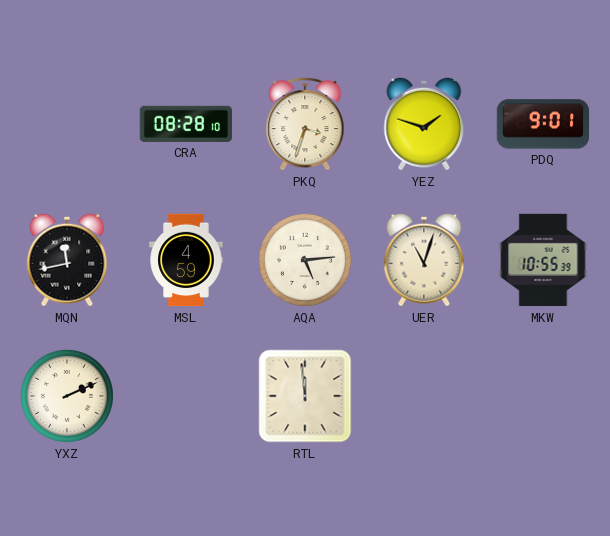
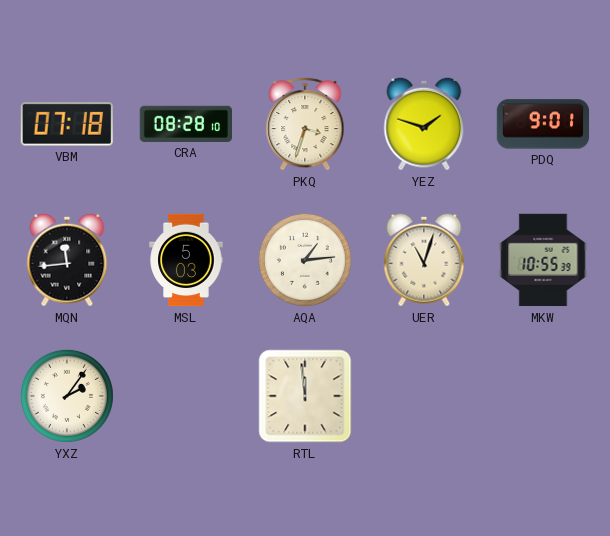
VBM: none -> 07:18 (67, 125)
MQN: 11:43 -> 11:44 (67, 260)
MSL: 4:59 -> 5:03 (186, 260)
AQA: 5:14 -> 1:14 (305, 260)
YXZ: 2:11 -> 2:06 (67, 396)
